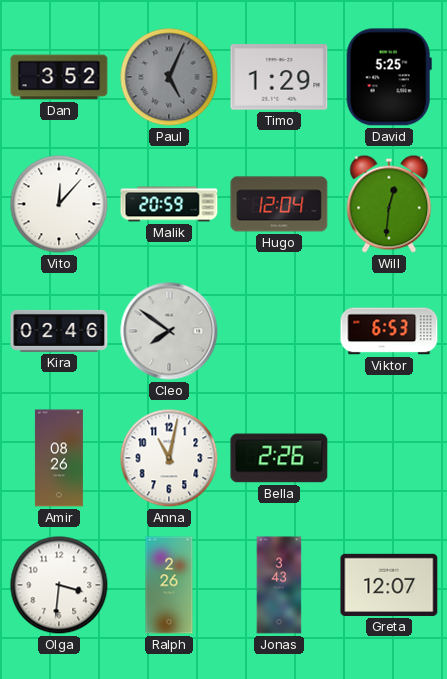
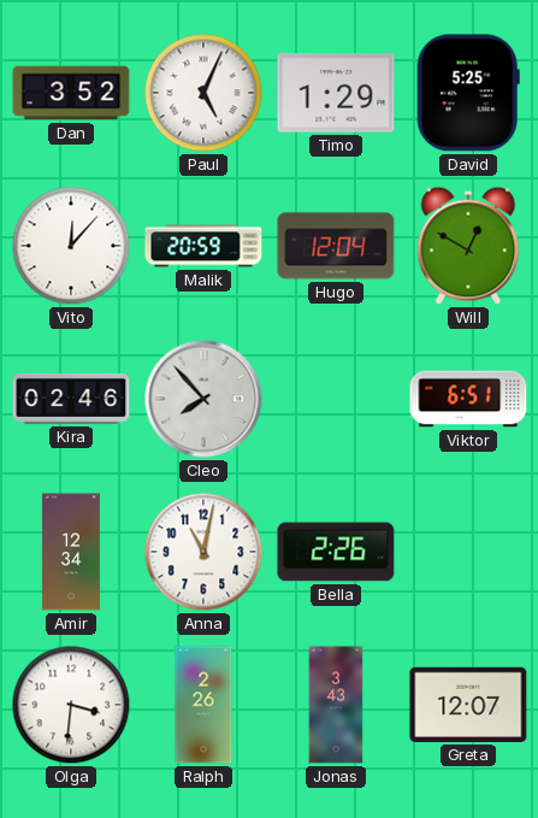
Paul dial: grey -> white (203, 93)
Will: 12:31 -> 12:50 (468, 246)
Cleo: 7:51 -> 7:53 (203, 399)
Viktor: 6:53 -> 6:51 (468, 399)
Amir: 08:26 -> 12:34 (71, 552)
